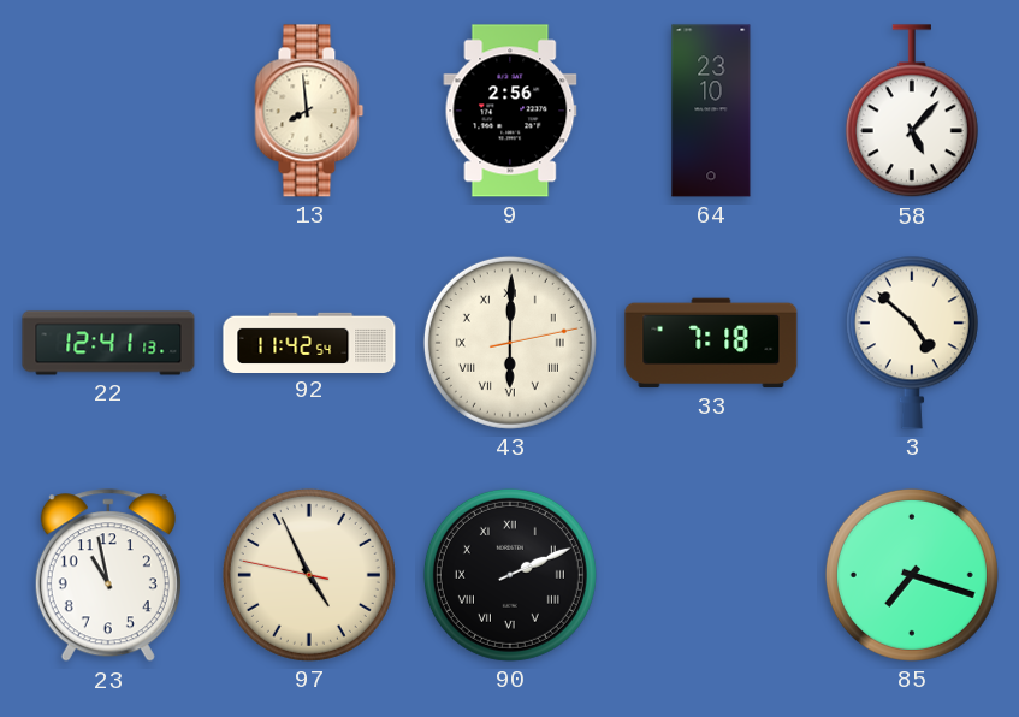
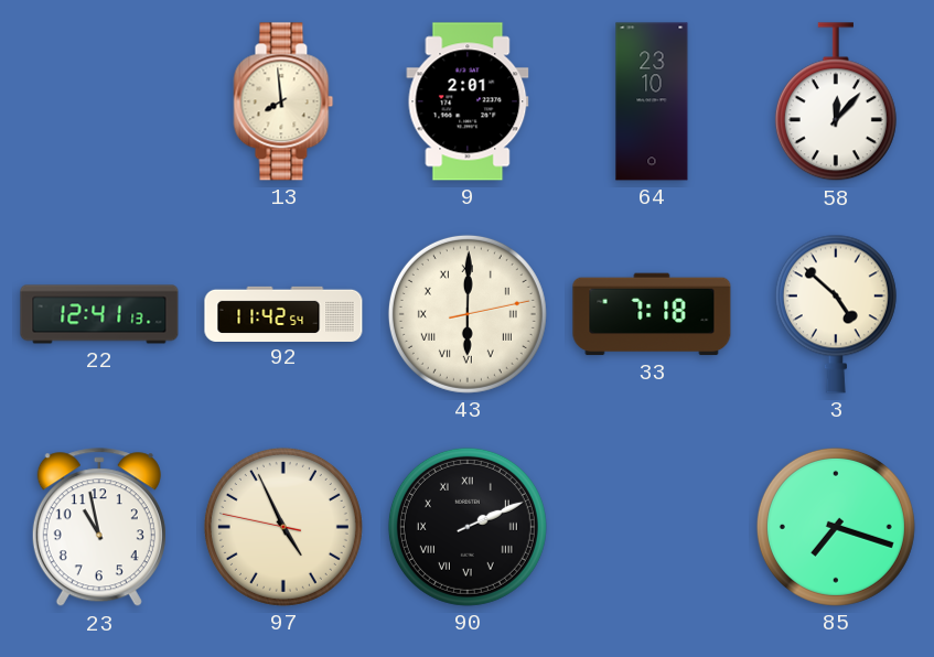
9: 2:56 -> 2:01 (468, 101)
58: 5:07 -> 12:07 (836, 103)
